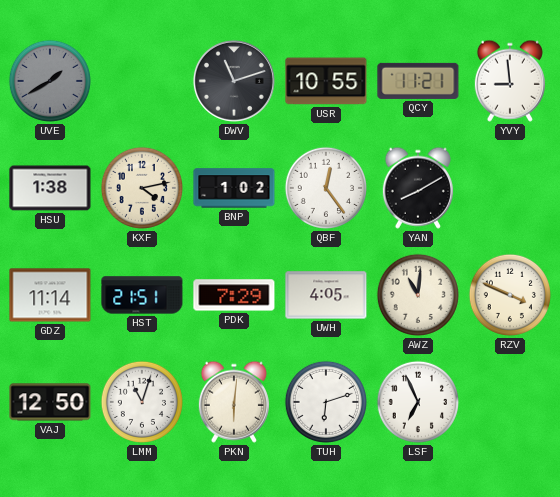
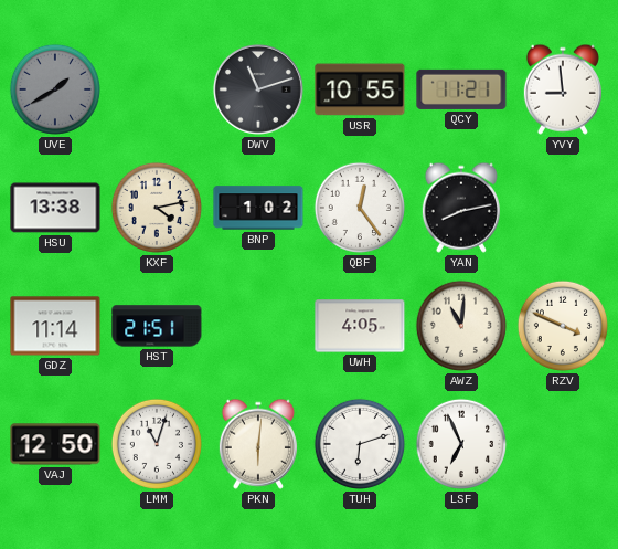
HSU: 1:38 -> 13:38 (55, 208)
YAN: 8:10 -> 8:13 (461, 208)
PDK: 7:29 -> none (234, 295)
